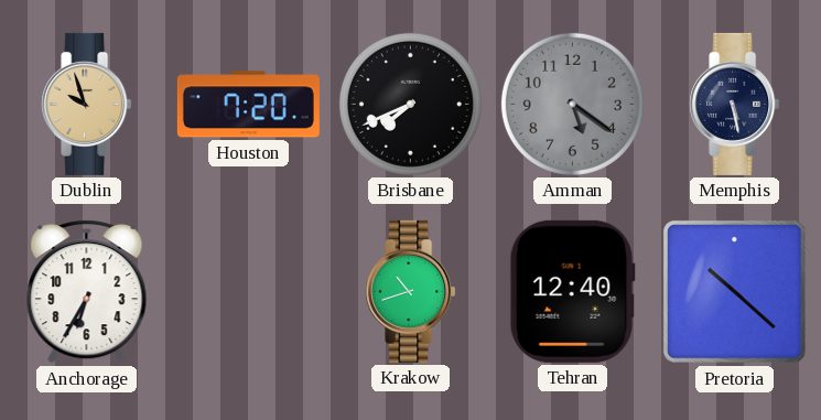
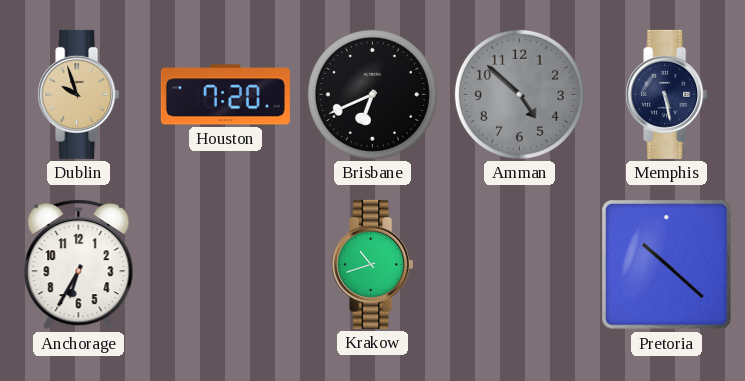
Brisbane: 7:41 -> 6:41 (372, 94)
Amman: 5:21 -> 4:52 (519, 94)
Tehran: 12:40 -> none (572, 291)
